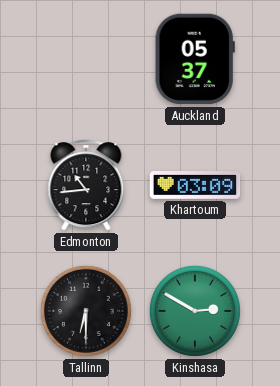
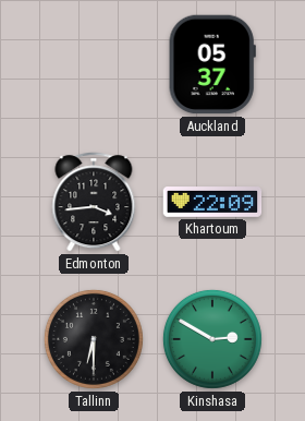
Edmonton: 10:44 -> 3:44 (94, 202)
Khartoum: 03:09 -> 22:09 (212, 203)
